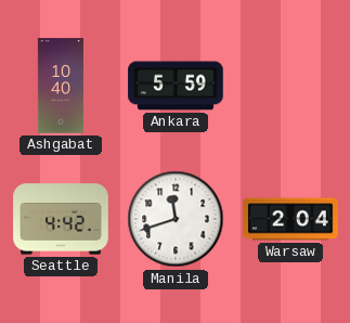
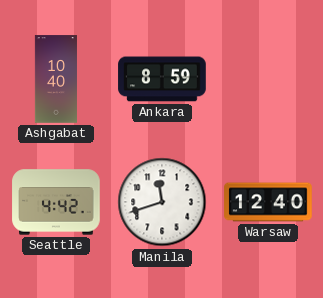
Ankara: 5:59 -> 8:59 (162, 79)
Warsaw: 2:04 -> 12:40 (268, 202)
